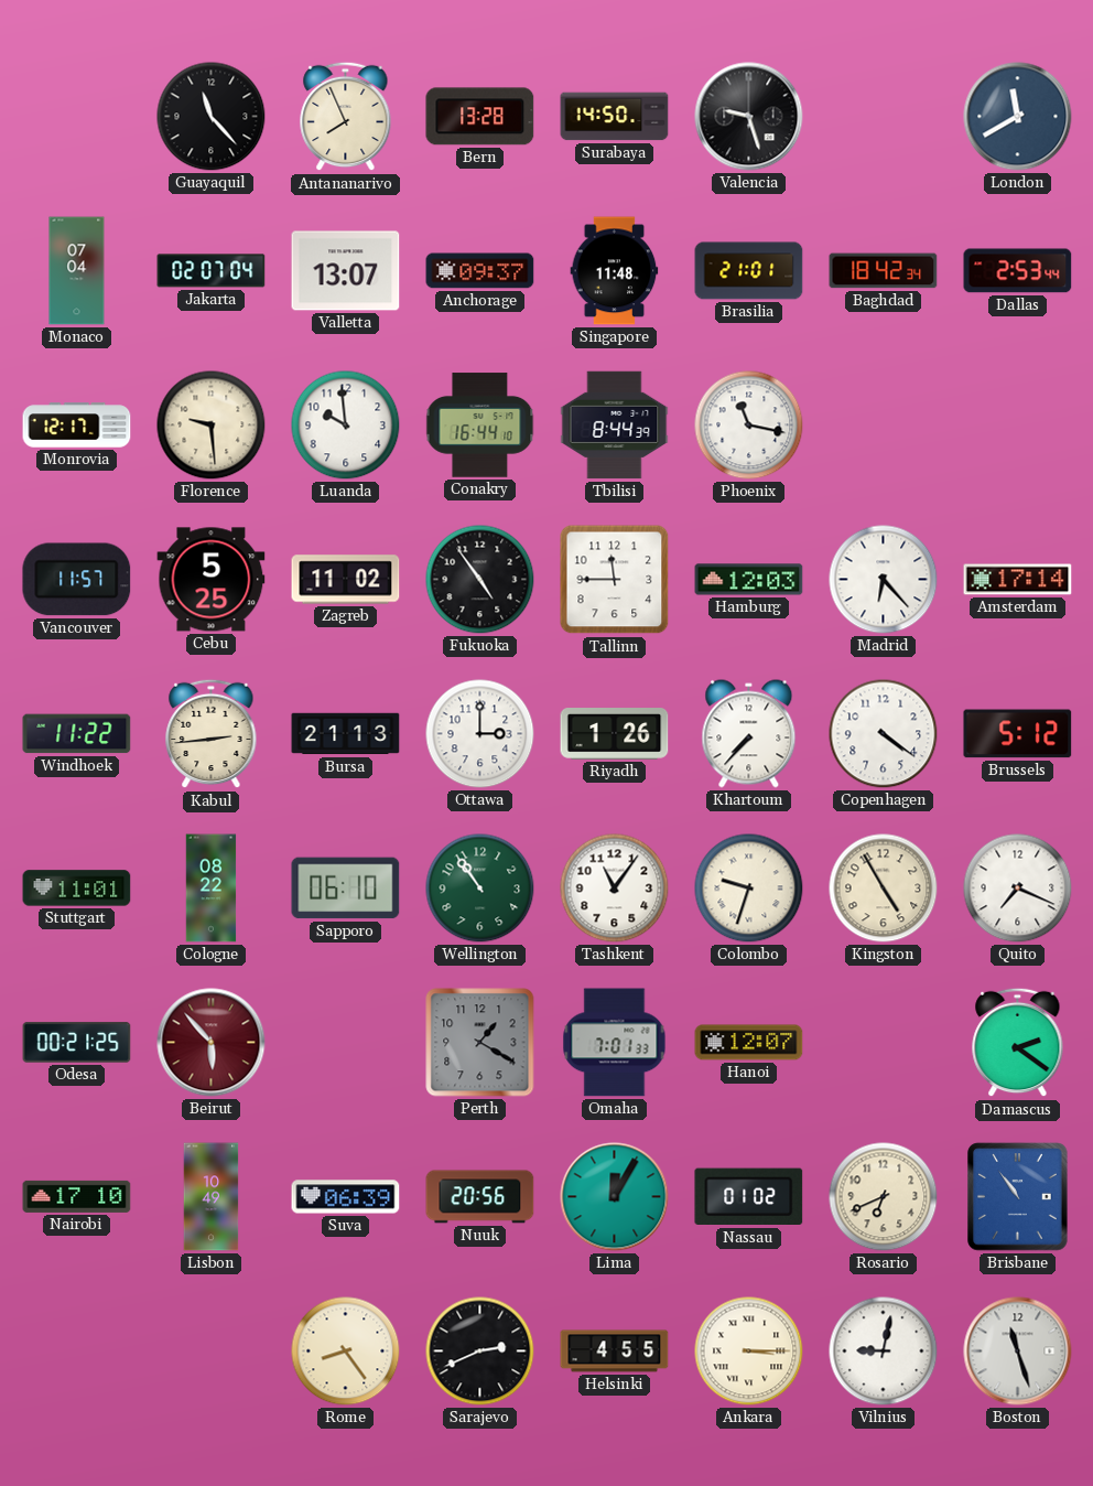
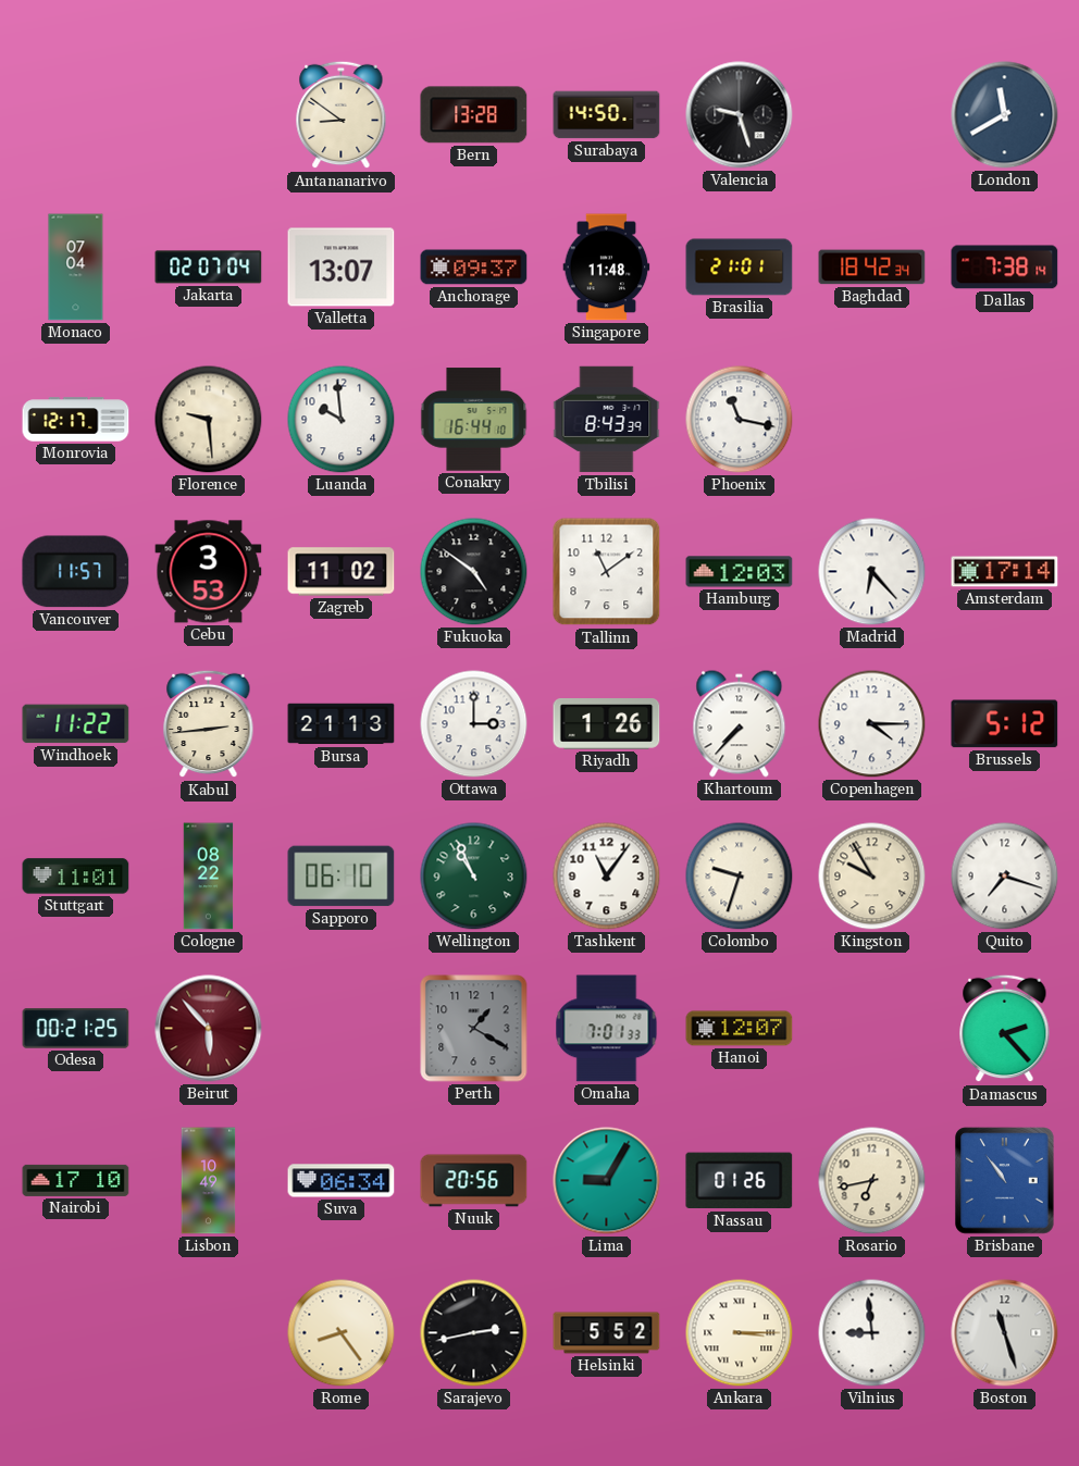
Guayaquil: 11:23 -> none (212, 117)
Antananarivo: 7:56 -> 8:51 (342, 115)
Dallas: 2:53 -> 7:38 (1005, 268)
Tbilisi: 8:44 -> 8:43 (607, 420)
Cebu: 5:25 -> 3:53 (209, 572)
Fukuoka: 4:54 -> 4:51 (474, 572)
Tallinn: 11:45 -> 11:09 (607, 572)
Copenhagen: 4:21 -> 4:15 (872, 724)
Wellington: 10:54 -> 10:56 (474, 877)
Kingston: 4:55 -> 9:55 (872, 877)
Quito: 7:19 -> 7:18 (1005, 877)
Damascus: 2:21 -> 2:23 (1005, 1029)
Suva: 06:39 -> 06:34 (342, 1181)
Lima: 12:05 -> 9:05 (607, 1181)
Nassau: 01:02 -> 01:26 (740, 1181)
Rosario: 6:41 -> 6:43 (872, 1181)
Sarajevo: 2:41 -> 2:43 (474, 1333)
Helsinki: 4:55 -> 5:52 (607, 1333)
Vilnius: 9:02 -> 8:59 (872, 1333)
